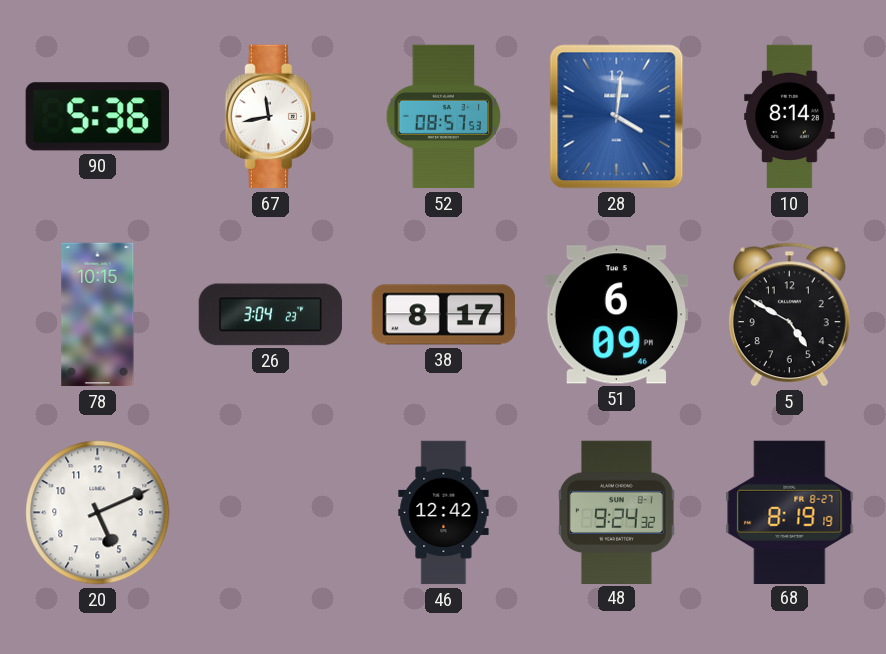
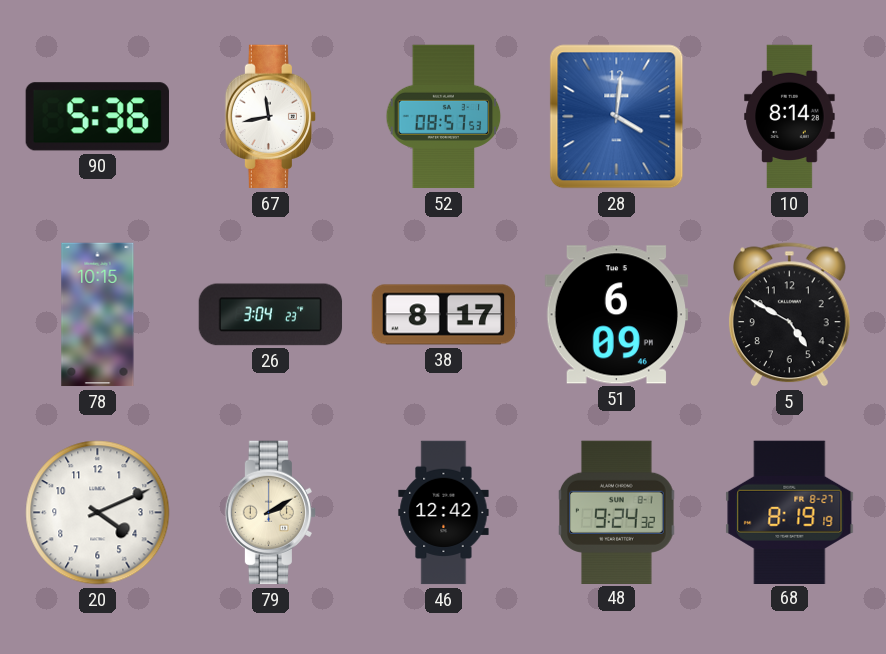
20: 5:11 -> 4:11 (98, 513)
79: none -> 2:10 (270, 513)
